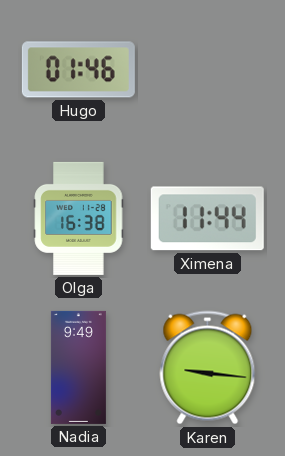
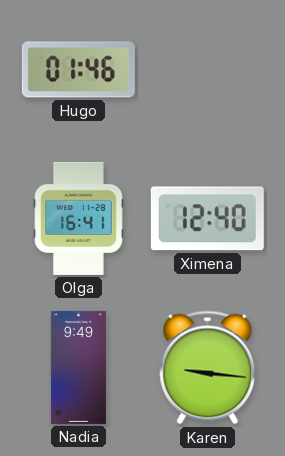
Olga: 16:38 -> 16:41 (79, 218)
Ximena: 11:44 -> 12:40 (207, 219)
